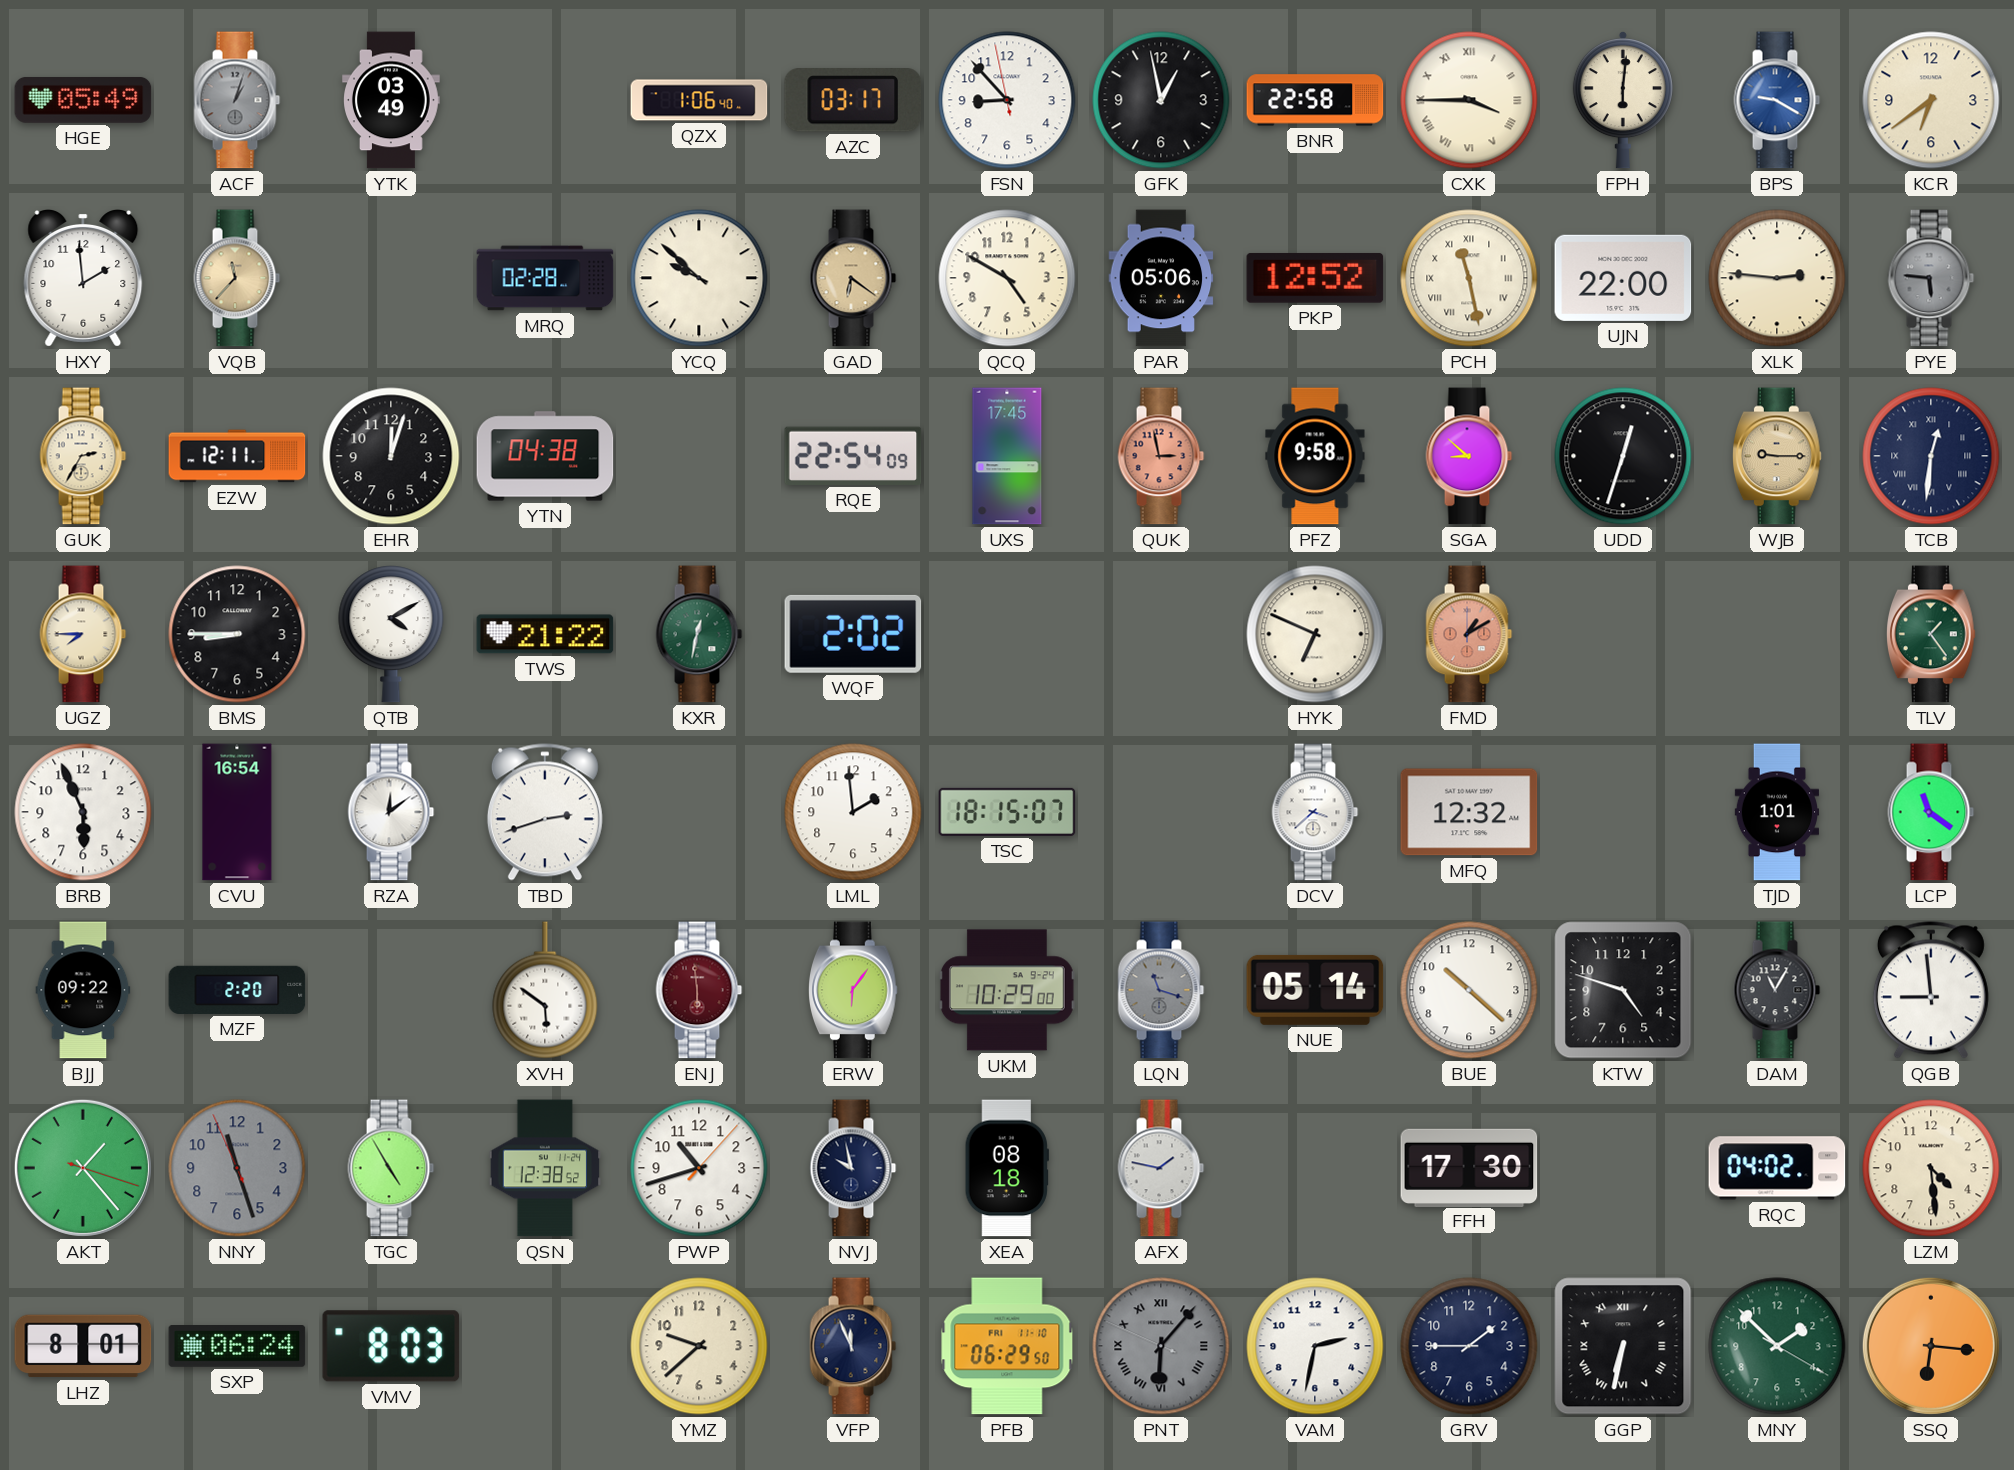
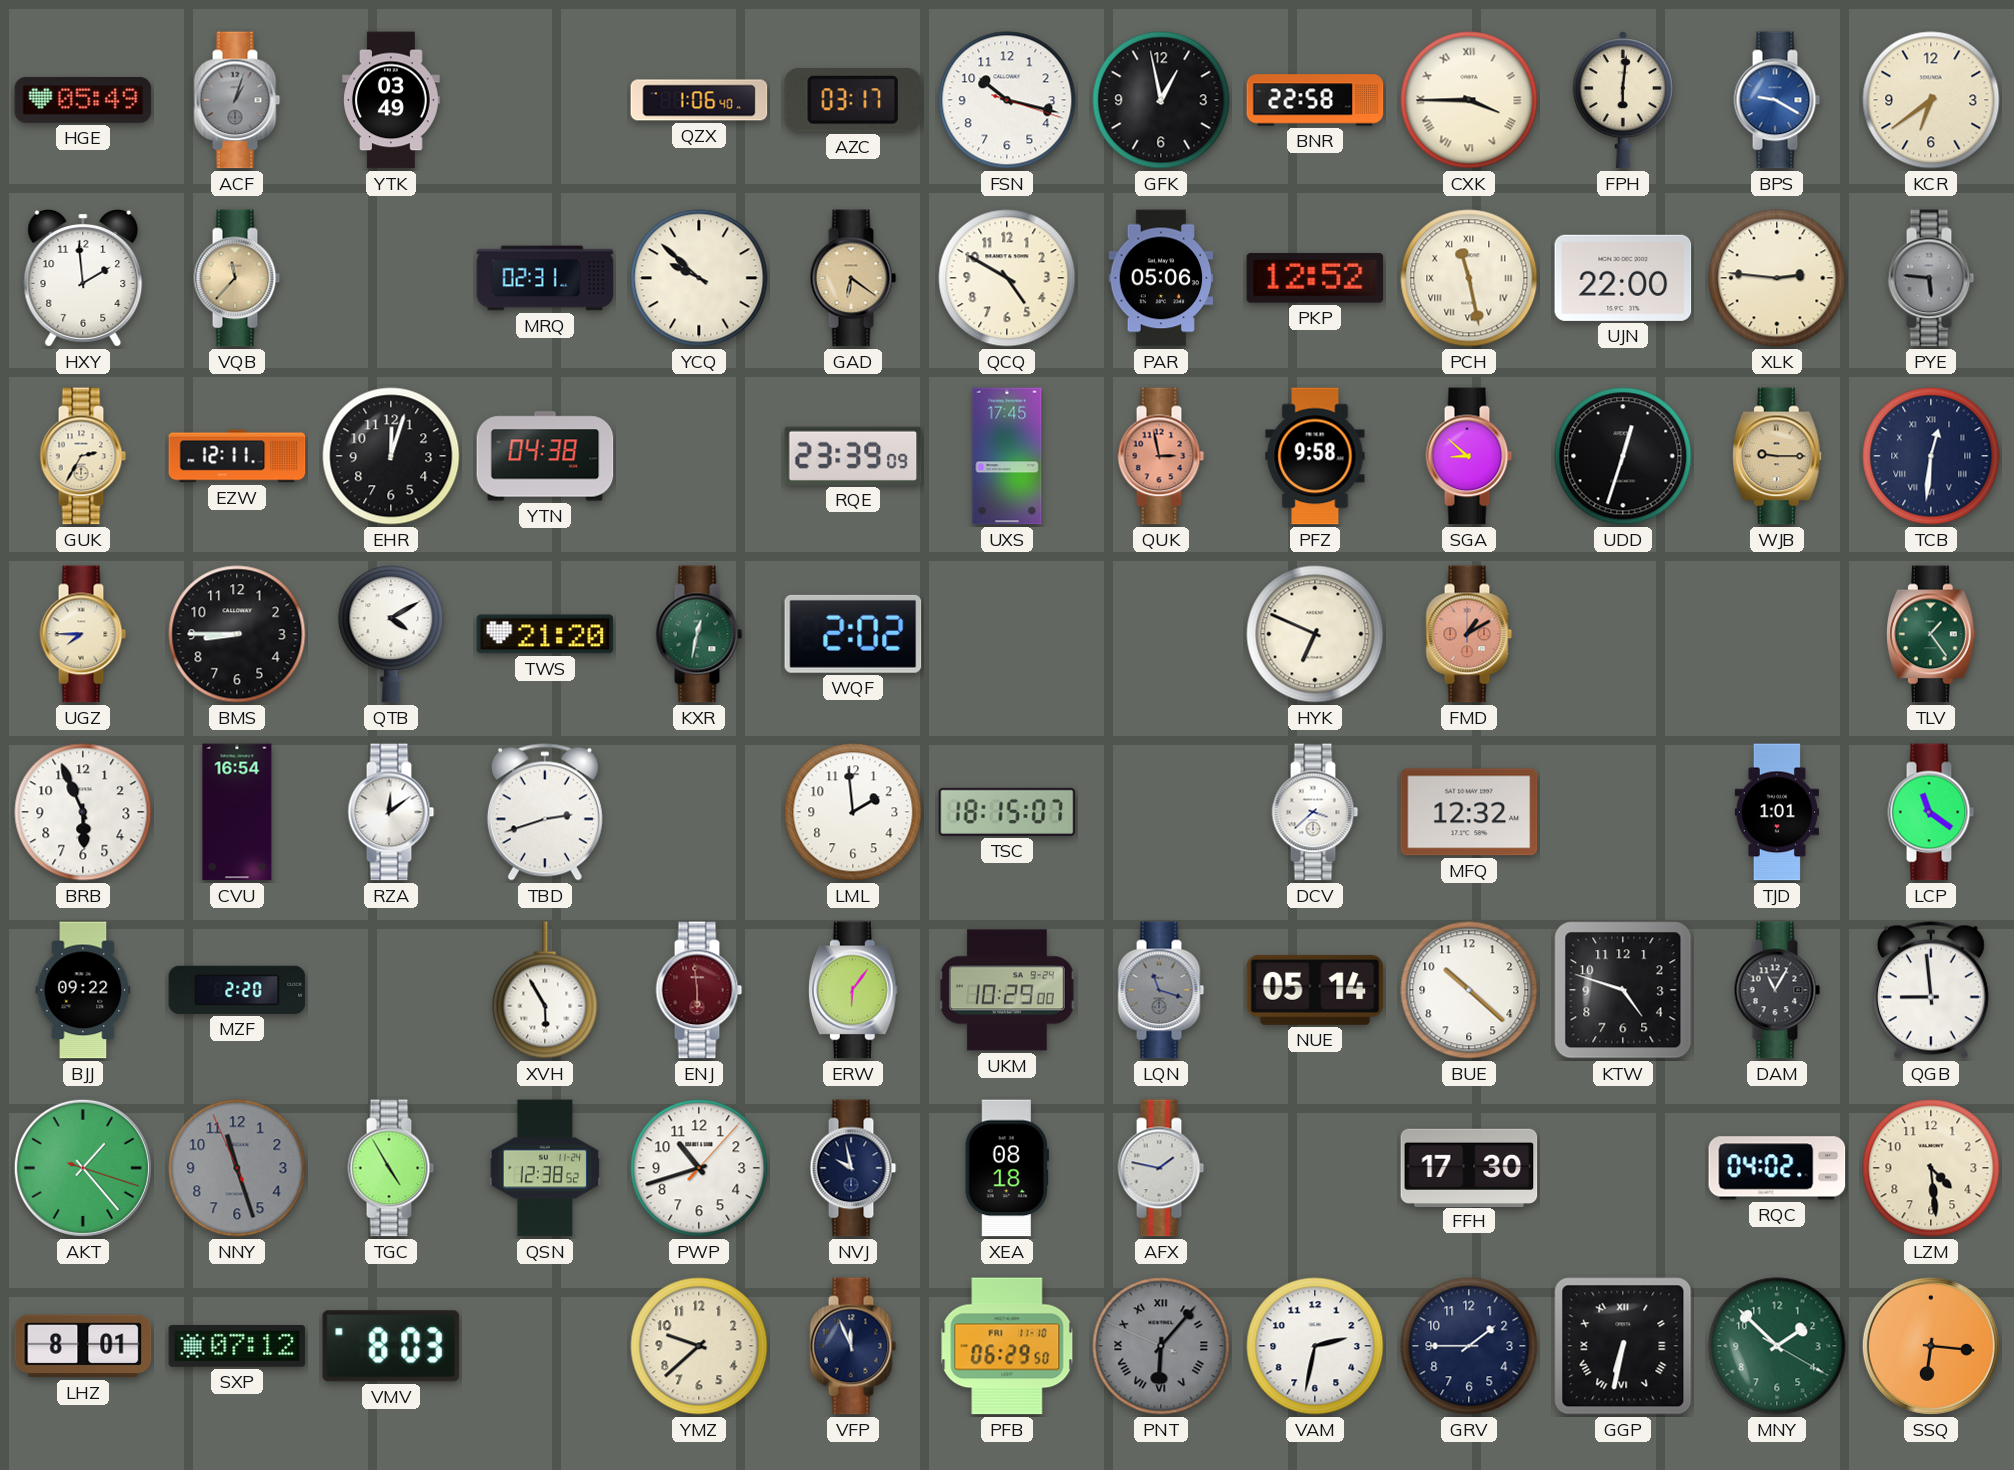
FSN: 8:52 -> 10:17 (1007, 100)
MRQ: 02:28 -> 02:31 (545, 278)
RQE: 22:54 -> 23:39 (853, 456)
TWS: 21:22 -> 21:20 (545, 634)
XVH: 5:51 -> 5:55 (545, 990)
SXP: 06:24 -> 07:12 (237, 1347)
